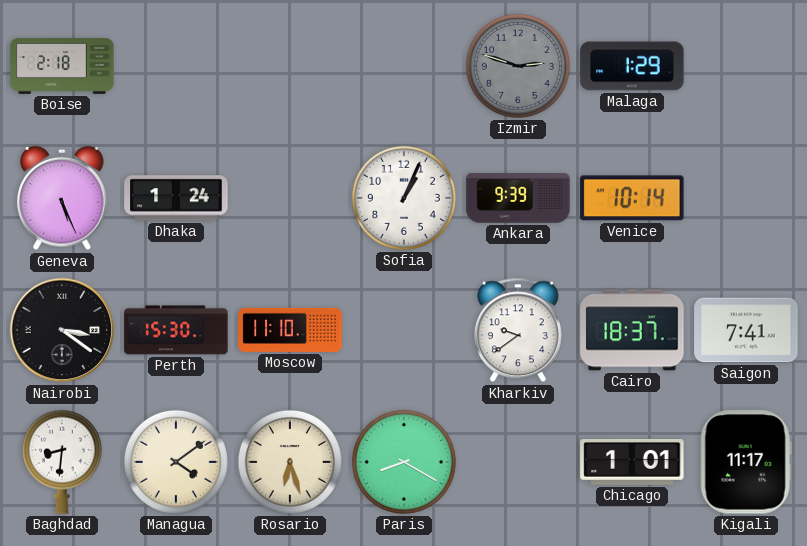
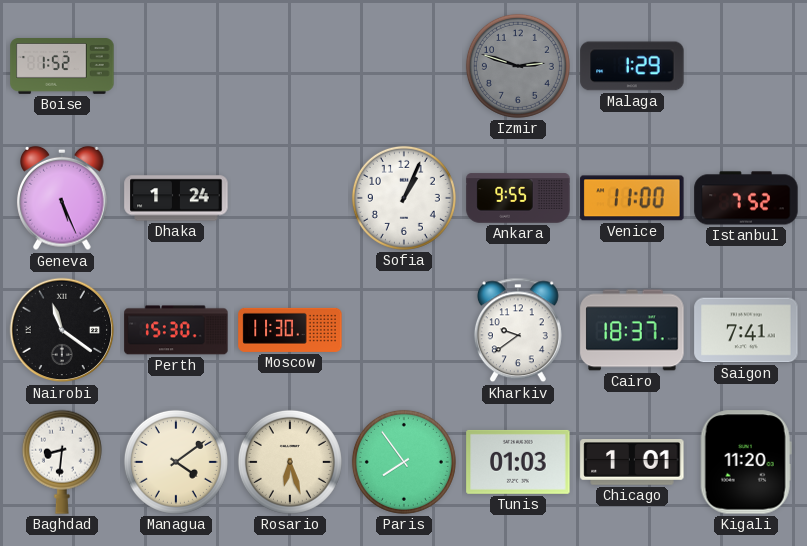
Boise: 2:18 -> 1:52 (62, 67)
Ankara: 9:39 -> 9:55 (518, 198)
Venice: 10:14 -> 11:00 (632, 198)
Istanbul: none -> 7:52 (746, 198)
Nairobi: 3:21 -> 11:21 (62, 330)
Moscow: 11:10 -> 11:30 (290, 330)
Paris: 8:20 -> 7:54 (404, 462)
Tunis: none -> 01:03 (518, 462)
Kigali: 11:17 -> 11:20 (746, 462)
